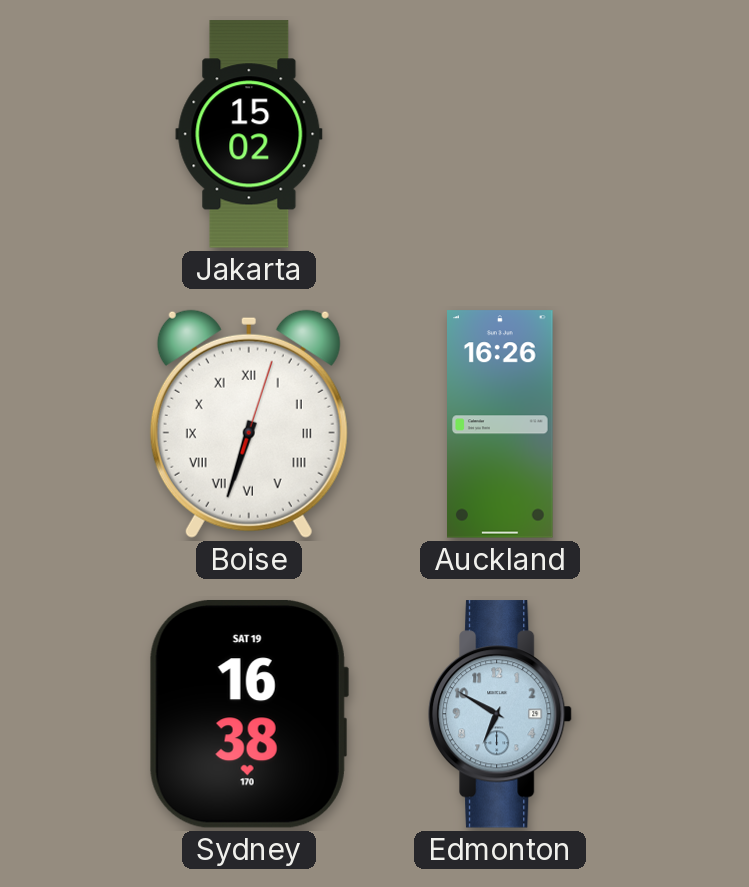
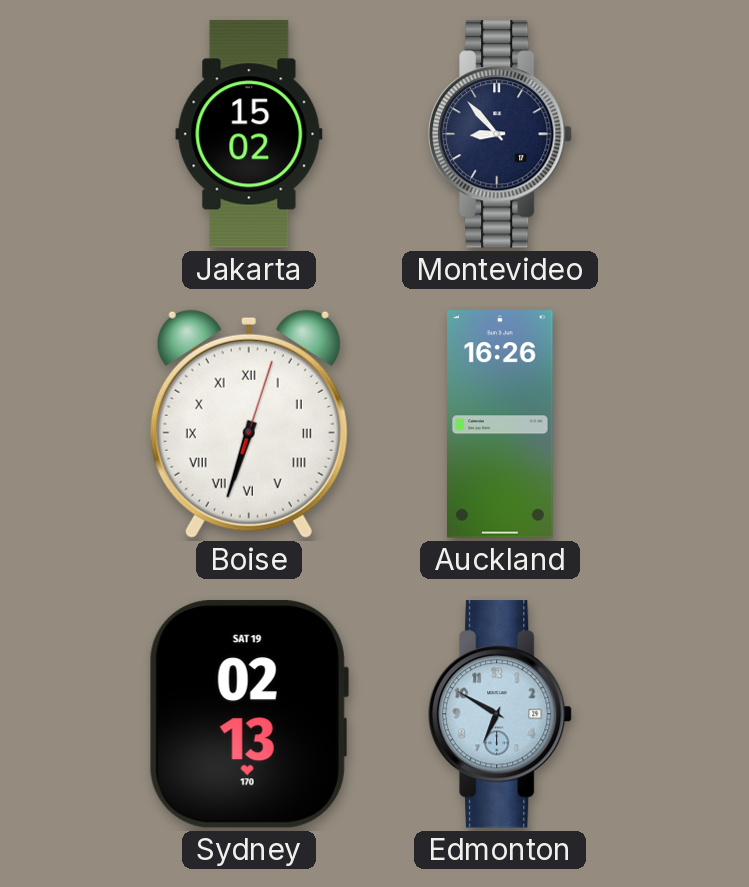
Montevideo: none -> 8:53 (500, 134)
Sydney: 16:38 -> 02:13 (249, 714)
